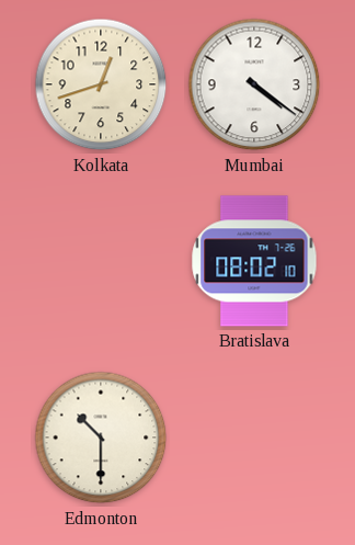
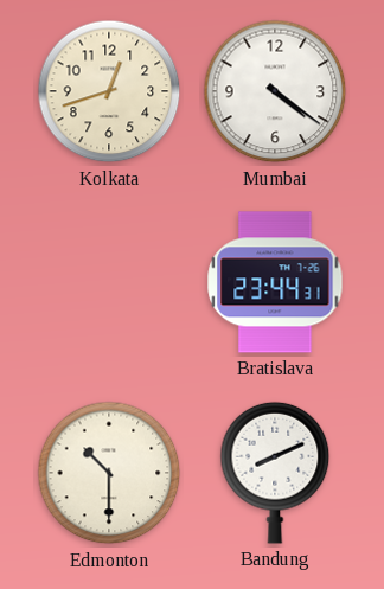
Bratislava: 08:02 -> 23:44 (275, 282)
Bandung: none -> 8:11 (275, 473)
